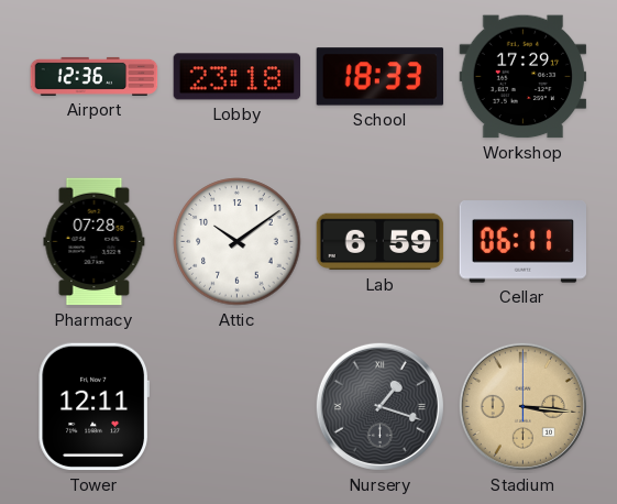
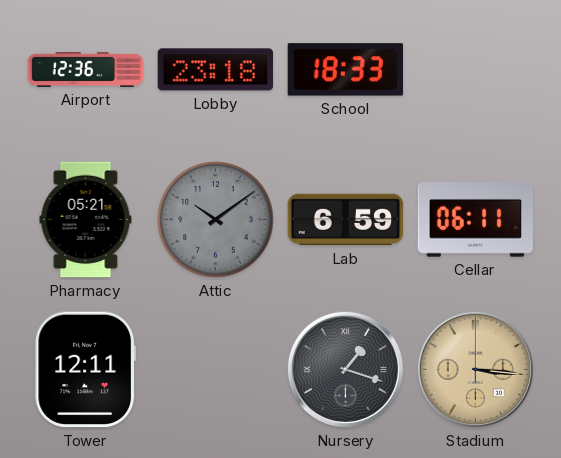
Workshop: 17:29 -> none (524, 77)
Pharmacy: 07:28 -> 05:21 (86, 220)
Attic dial: white -> grey (216, 220)
